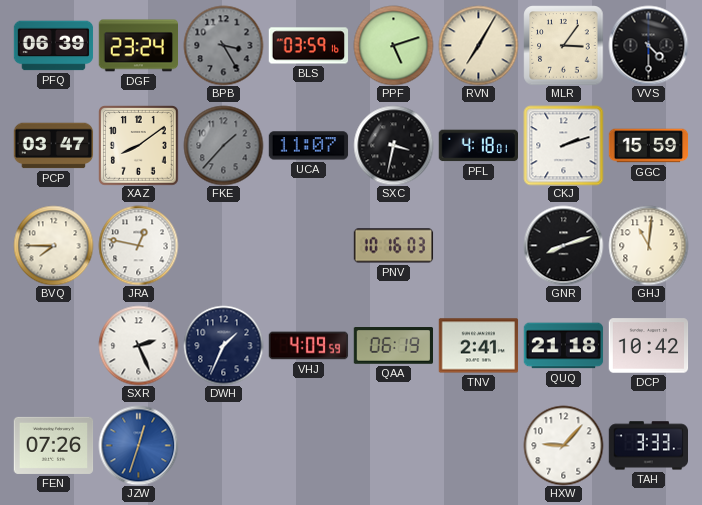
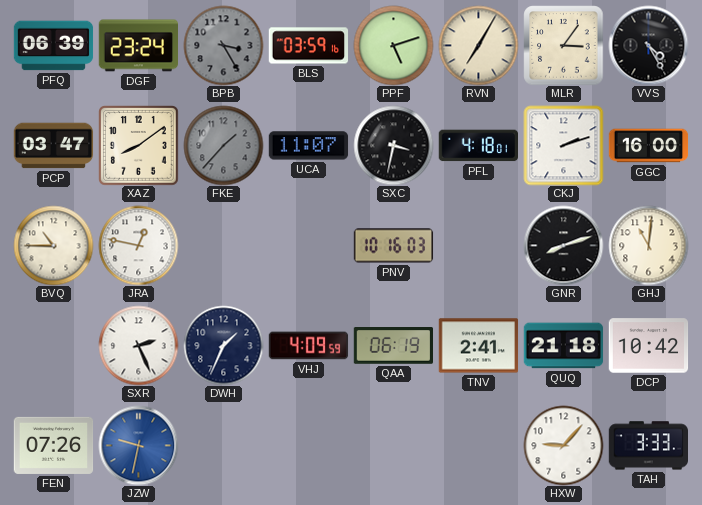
VVS: 4:30 -> 4:25 (648, 45)
GGC: 15:59 -> 16:00 (648, 146)
BVQ: 7:45 -> 10:45 (53, 245)
JZW: 12:33 -> 9:32 (138, 445)
